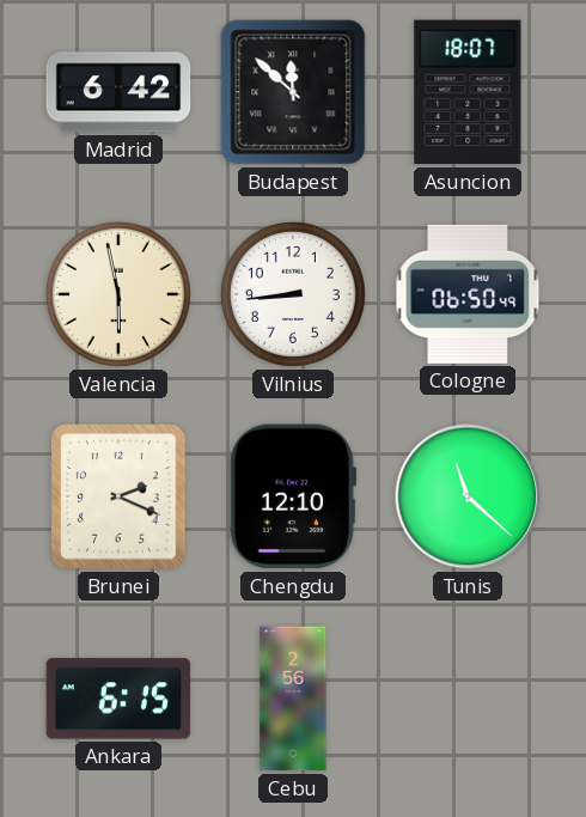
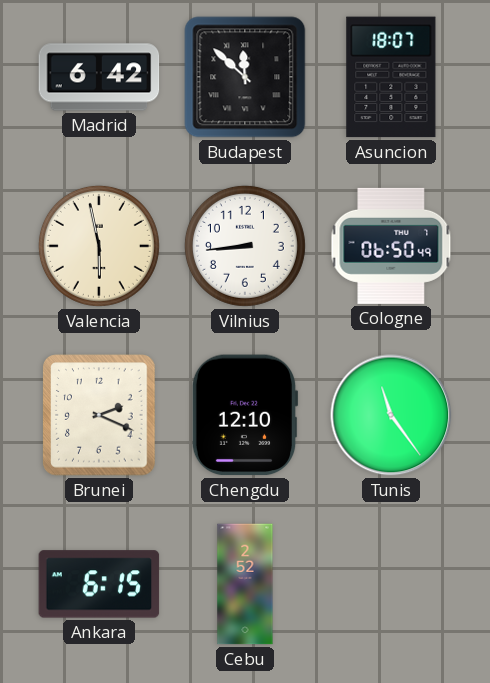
Tunis: 11:22 -> 11:24 (391, 415)
Cebu: 2:56 -> 2:52 (245, 584)
